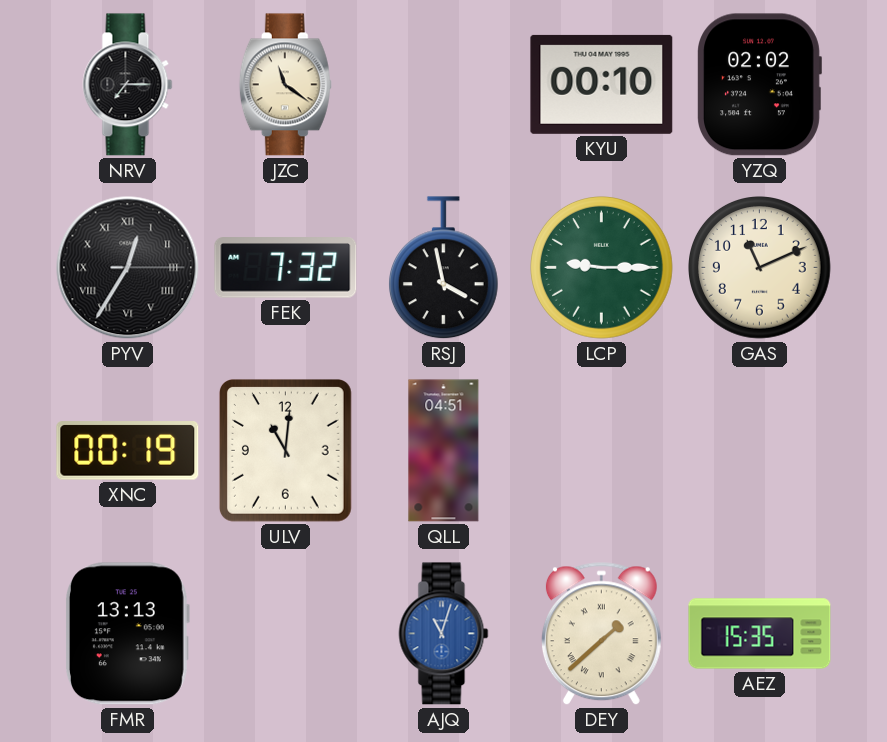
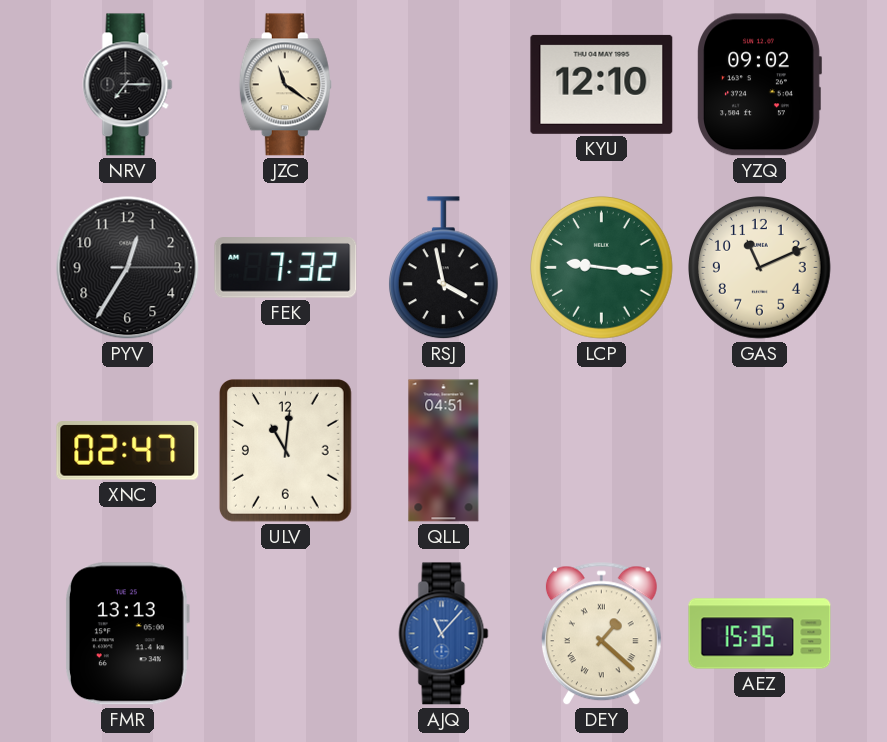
KYU: 00:10 -> 12:10 (602, 84)
YZQ: 02:02 -> 09:02 (759, 85)
PYV numerals: Roman -> Arabic (128, 268)
LCP: 9:15 -> 9:16 (602, 268)
XNC: 00:19 -> 02:47 (128, 451)
AJQ: 11:03 -> 11:07 (444, 634)
DEY: 1:38 -> 1:22 (601, 634)
